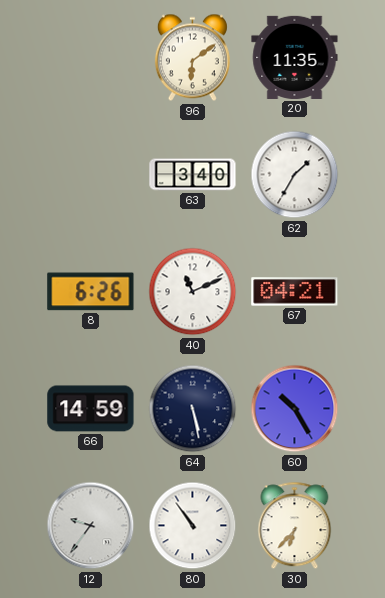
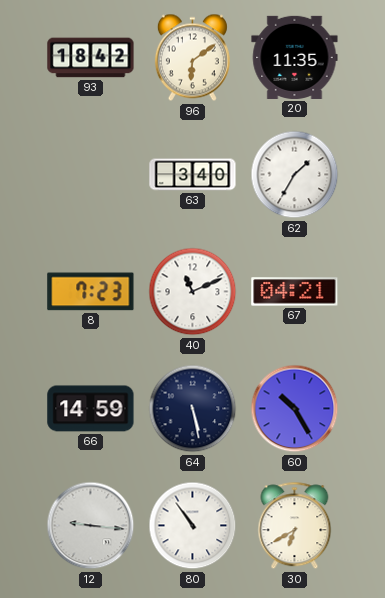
93: none -> 18:42 (91, 58)
8: 6:26 -> 7:23 (91, 292)
12: 9:36 -> 9:16 (91, 526)
30: 6:37 -> 6:40 (295, 526)
